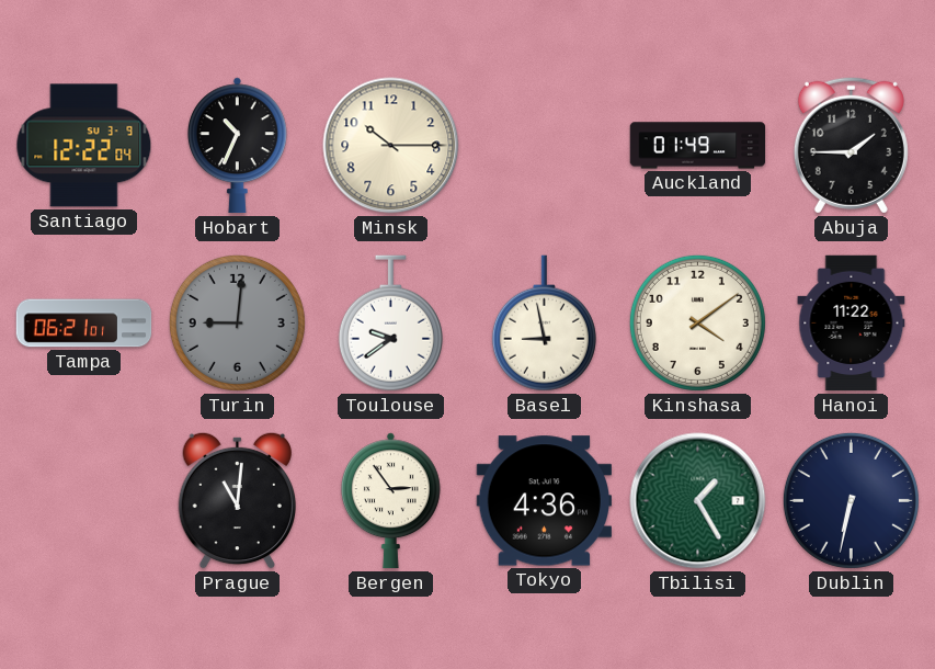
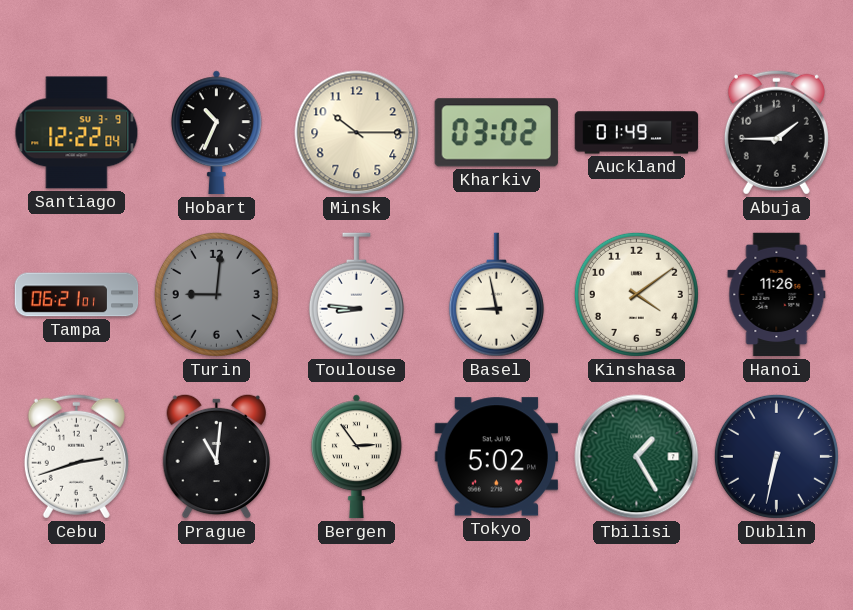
Kharkiv: none -> 03:02 (496, 133)
Toulouse: 9:39 -> 8:46 (356, 295)
Hanoi: 11:22 -> 11:26 (777, 295)
Cebu: none -> 2:42 (76, 456)
Tokyo: 4:36 -> 5:02 (496, 457)
